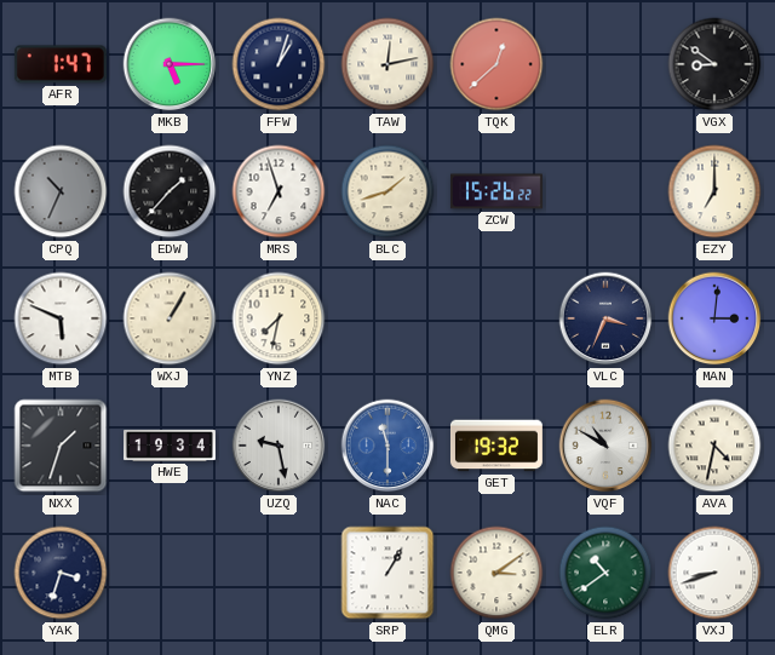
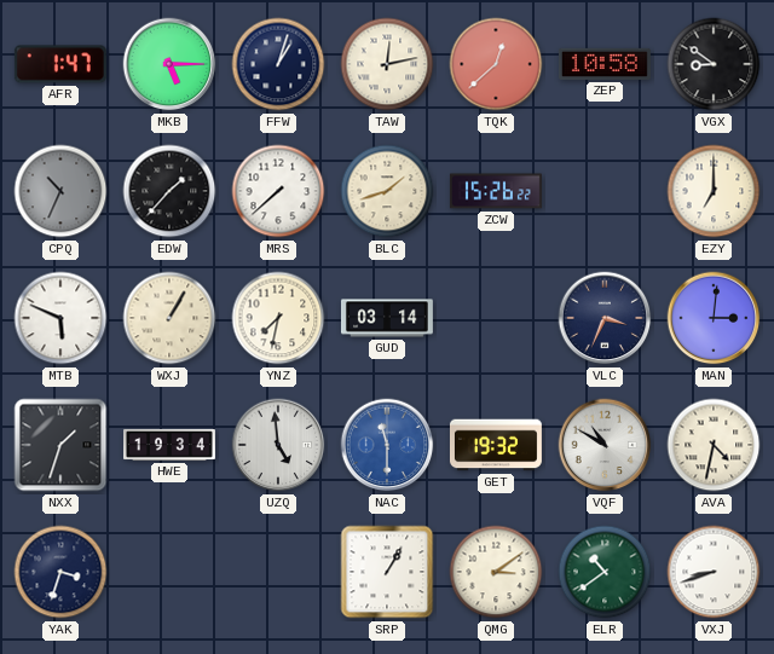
ZEP: none -> 10:58 (605, 64)
MRS: 6:57 -> 7:38 (278, 191)
GUD: none -> 03:14 (387, 318)
UZQ: 9:28 -> 4:59 (278, 445)
